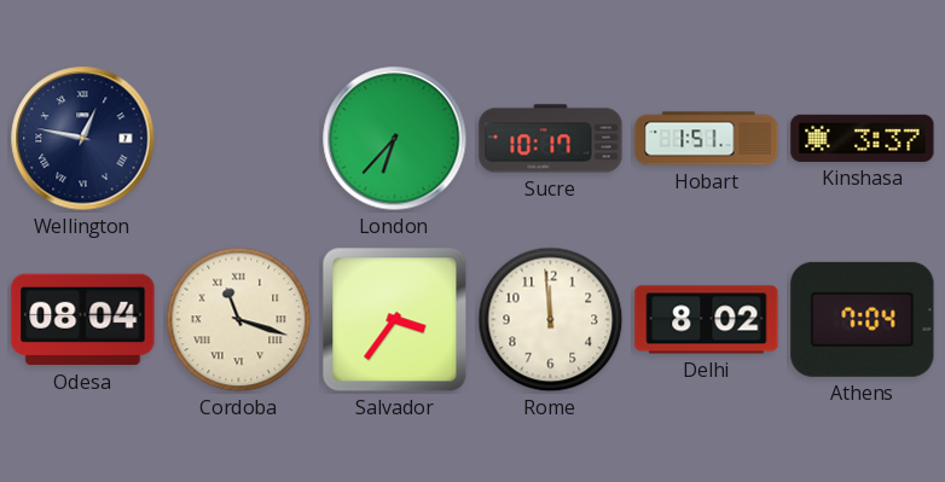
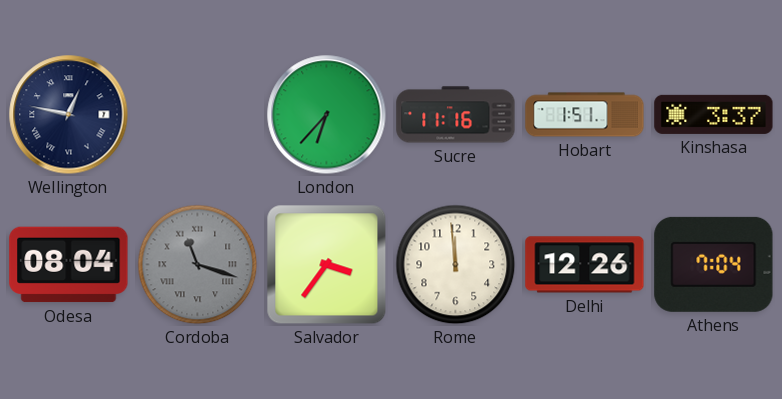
Sucre: 10:17 -> 11:16 (456, 115)
Cordoba dial: cream -> grey (198, 265)
Delhi: 8:02 -> 12:26 (585, 265)
